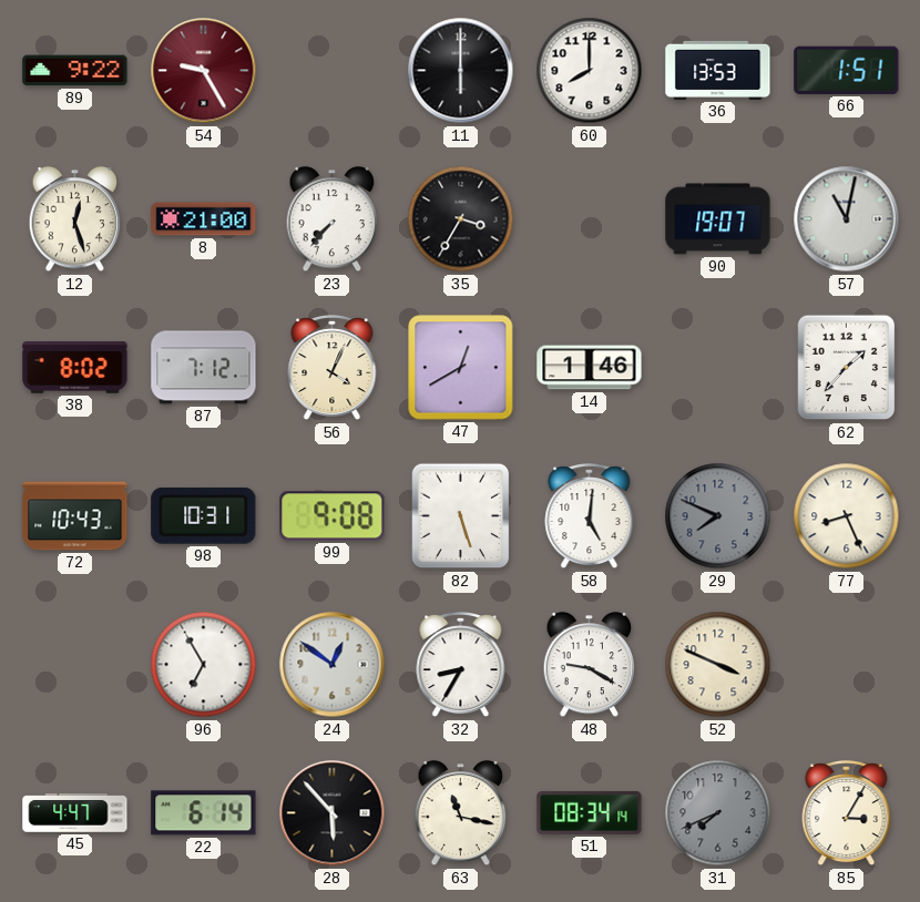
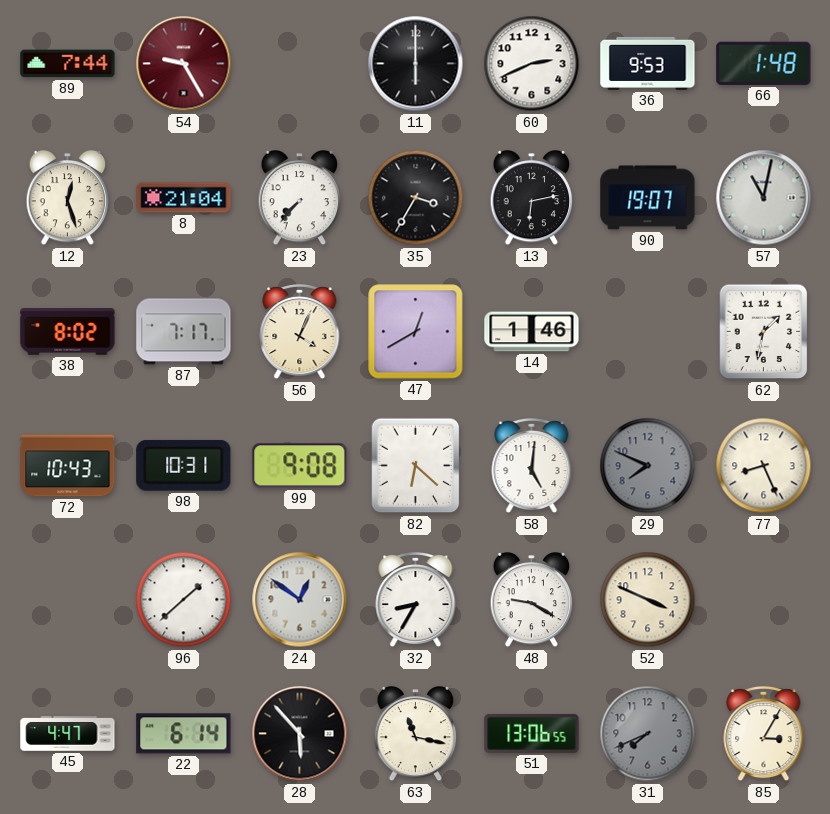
89: 9:22 -> 7:44 (68, 64)
60: 8:00 -> 2:41 (532, 64)
36: 13:53 -> 9:53 (648, 63)
66: 1:51 -> 1:48 (764, 63)
8: 21:00 -> 21:04 (184, 198)
13: none -> 6:13 (532, 198)
87: 7:12 -> 7:17 (184, 332)
62: 1:37 -> 1:32 (764, 332)
82: 5:27 -> 6:22 (416, 466)
96: 6:55 -> 1:38 (184, 600)
51: 08:34 -> 13:06 (532, 733)
